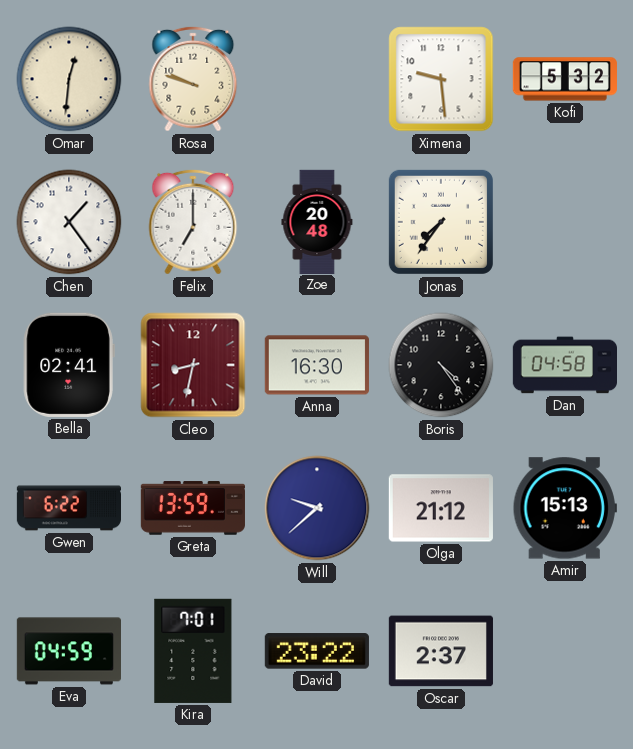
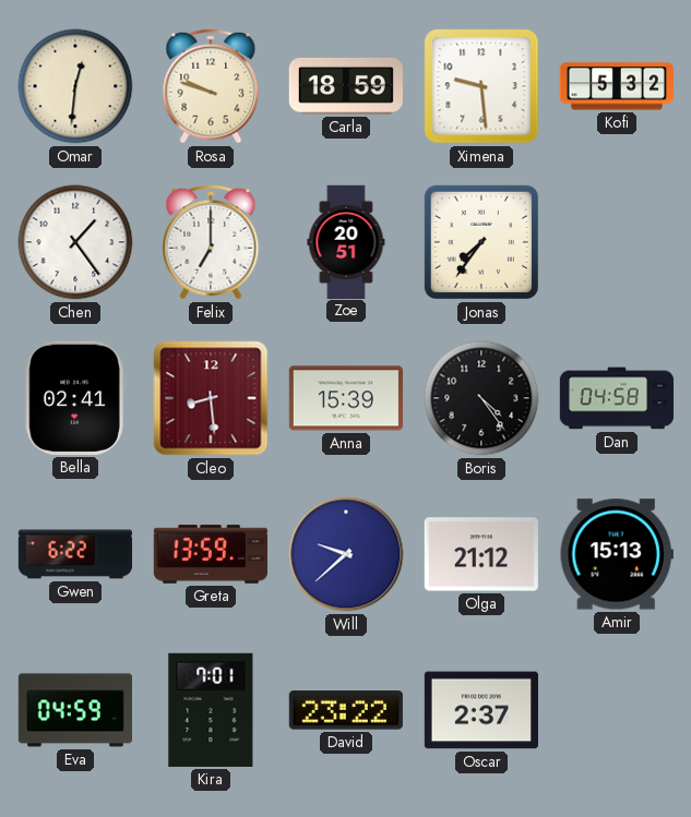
Carla: none -> 18:59 (346, 86)
Zoe: 20:48 -> 20:51 (346, 241)
Cleo: 8:32 -> 8:29 (211, 398)
Anna: 16:30 -> 15:39 (346, 398)
